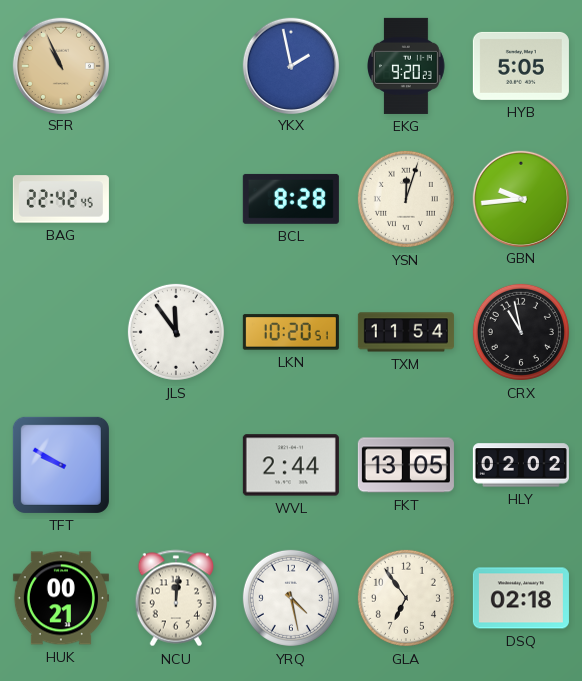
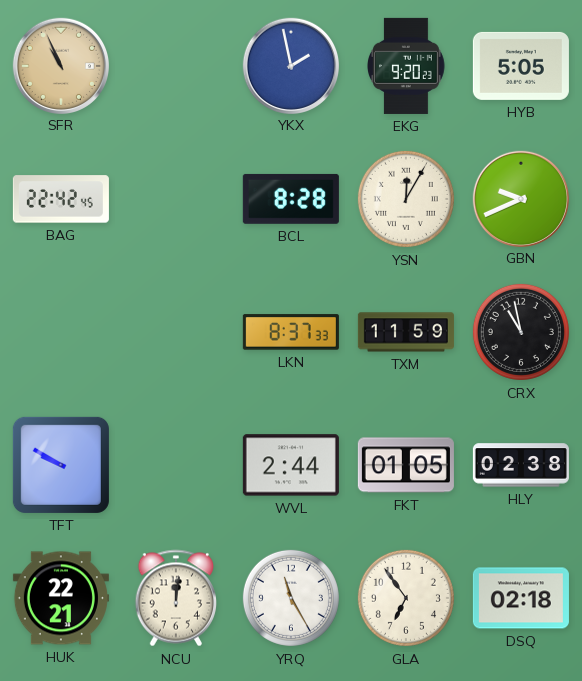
YSN: 12:03 -> 12:05 (406, 199)
GBN: 9:44 -> 9:41 (520, 198)
JLS: 11:54 -> none (176, 332)
LKN: 10:20 -> 8:37 (291, 332)
TXM: 11:54 -> 11:59 (406, 332)
FKT: 13:05 -> 01:05 (406, 465)
HLY: 02:02 -> 02:38 (521, 465)
HUK: 00:21 -> 22:21 (61, 598)
YRQ: 4:28 -> 11:25 (291, 598)
